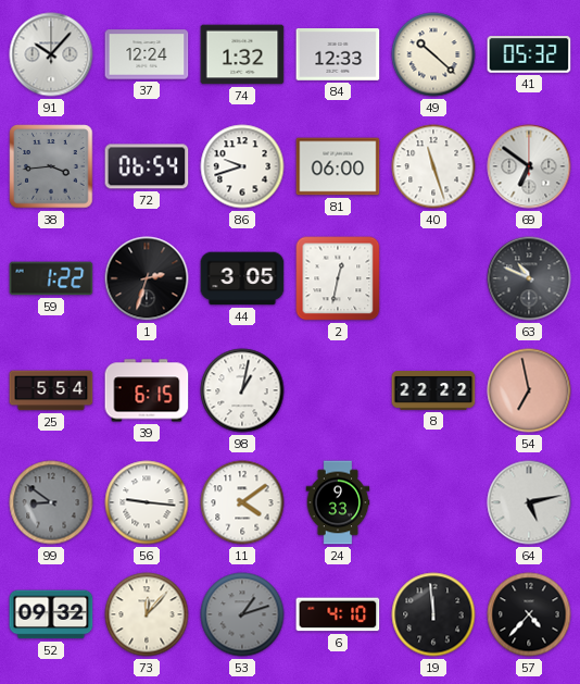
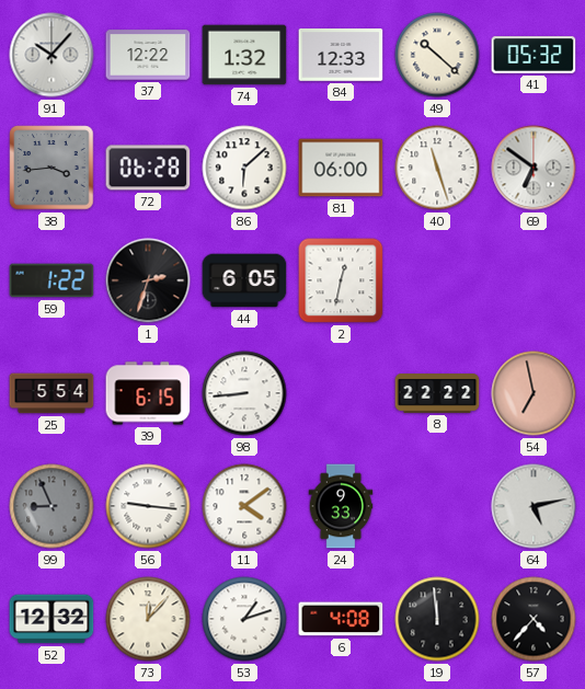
37: 12:24 -> 12:22 (148, 55)
72: 06:54 -> 06:28 (148, 168)
86: 9:42 -> 6:08 (244, 168)
44: 3:05 -> 6:05 (244, 280)
63: 10:49 -> none (529, 278)
98: 1:02 -> 8:44 (244, 393)
99: 8:51 -> 8:56 (51, 506)
52: 09:32 -> 12:32 (51, 619)
53 dial: grey -> white (244, 619)
6: 4:10 -> 4:08 (341, 619)
